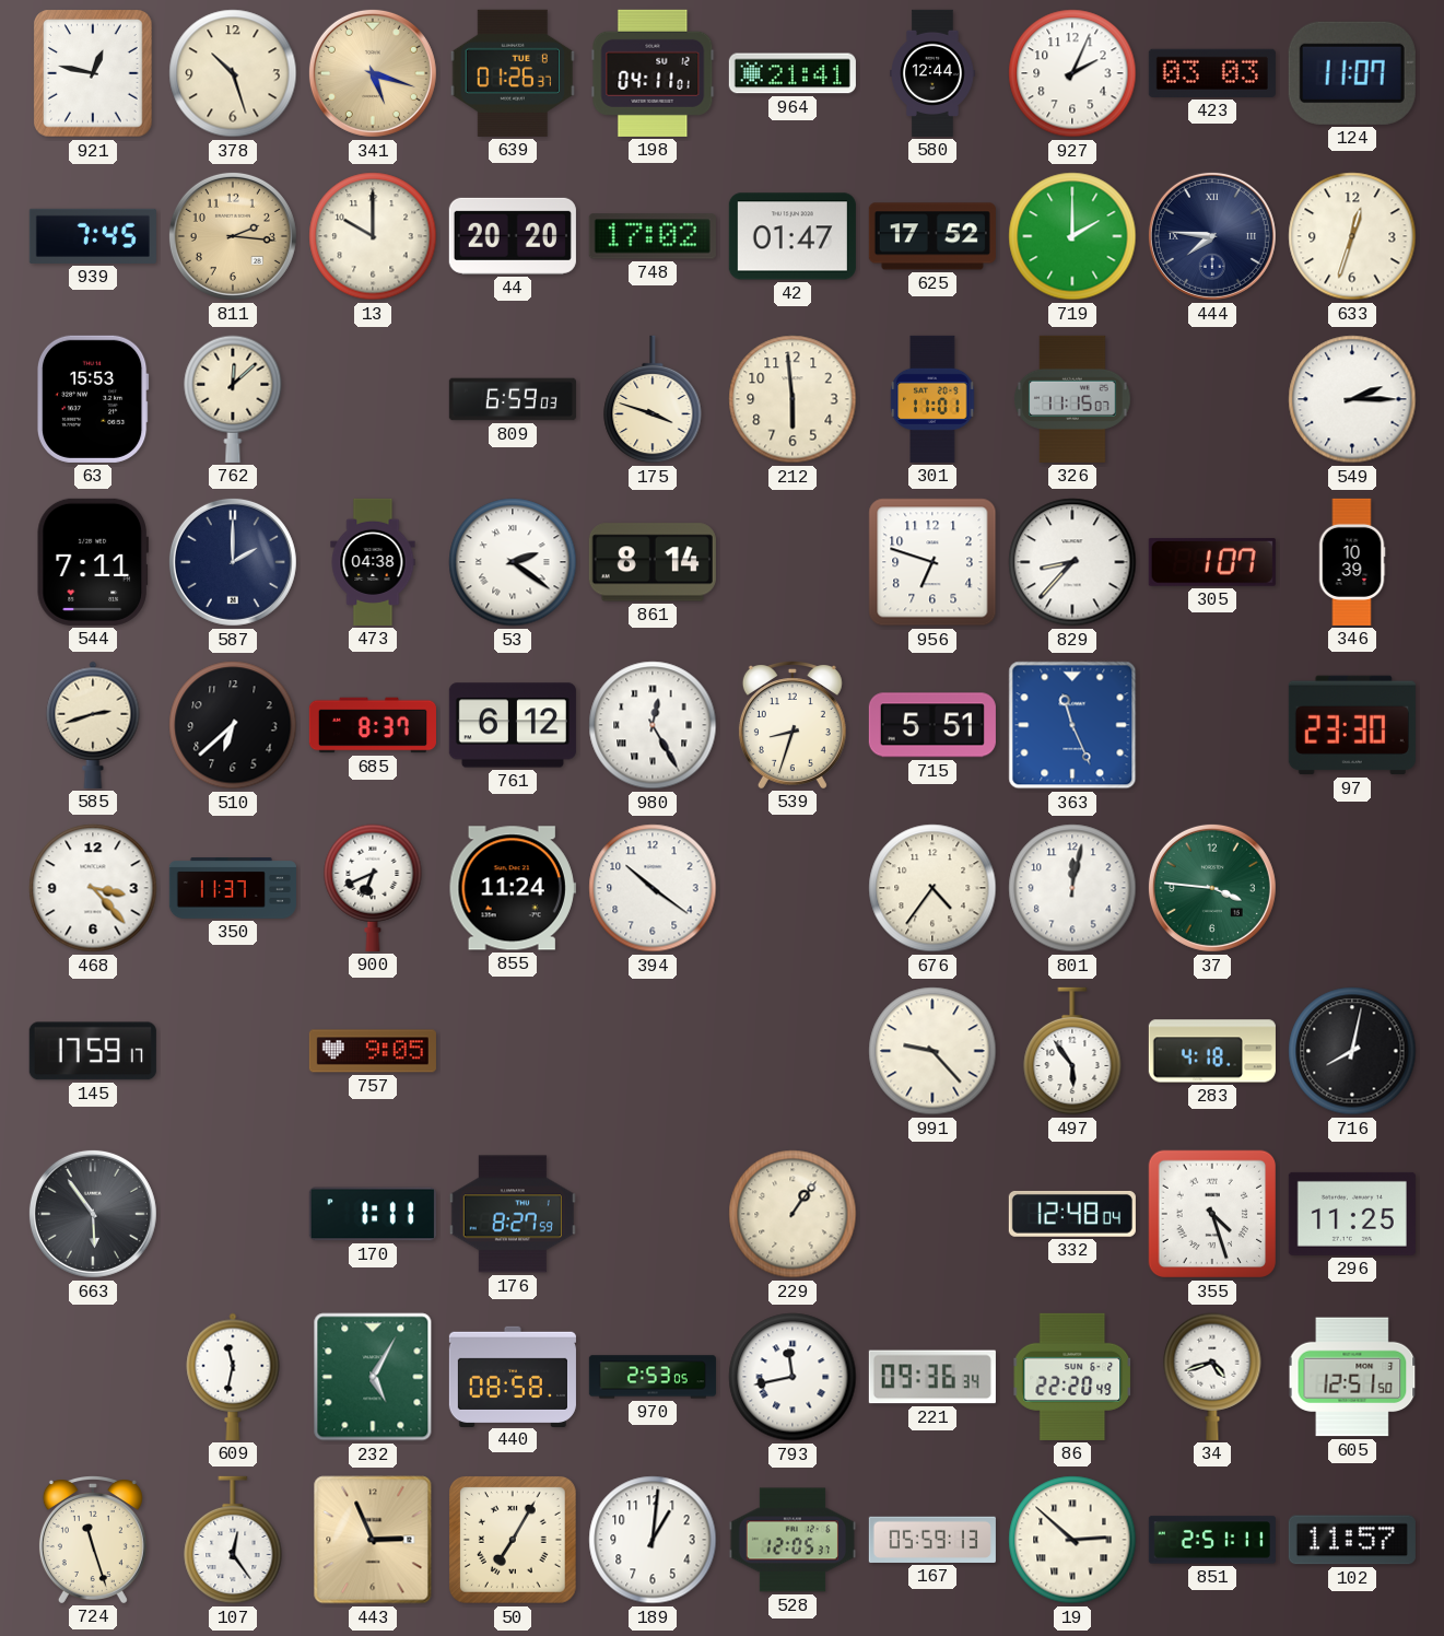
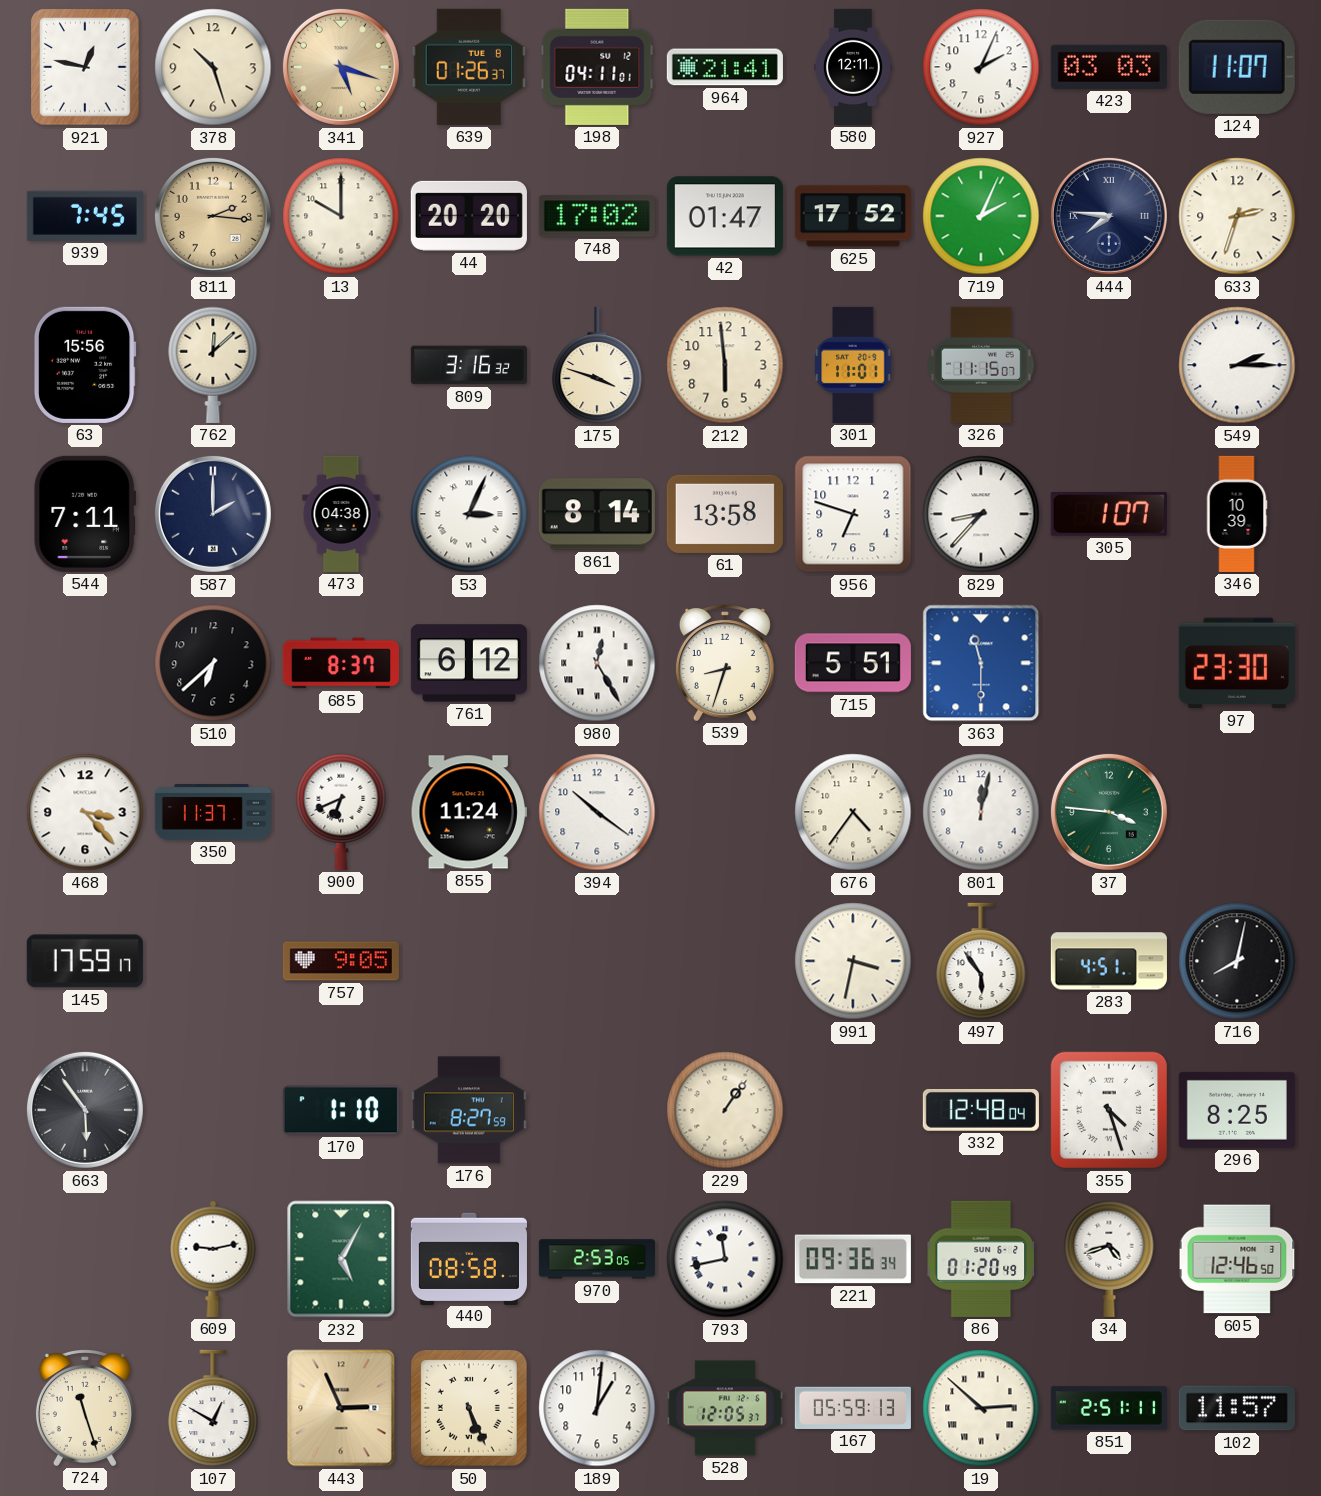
580: 12:44 -> 12:11 (853, 67)
719: 2:00 -> 2:04 (981, 216)
633: 12:33 -> 2:33 (1237, 216)
63: 15:53 -> 15:56 (85, 365)
809: 6:59 -> 3:16 (469, 365)
53: 2:21 -> 3:04 (469, 514)
61: none -> 13:58 (725, 514)
585: 2:42 -> none (93, 725)
363: 11:26 -> 11:30 (981, 663)
991: 9:23 -> 3:32 (853, 961)
283: 4:18 -> 4:51 (1109, 961)
170: 1:11 -> 1:10 (341, 1110)
296: 11:25 -> 8:25 (1237, 1110)
609: 11:32 -> 9:13 (213, 1259)
86: 22:20 -> 01:20 (981, 1259)
605: 12:51 -> 12:46 (1237, 1259)
107: 12:24 -> 12:50 (213, 1408)
50: 7:05 -> 5:26 (469, 1408)
